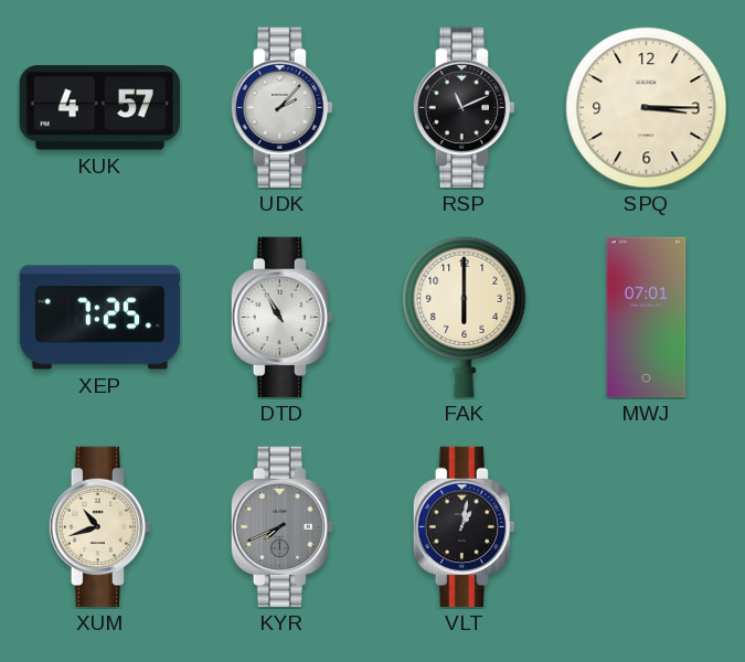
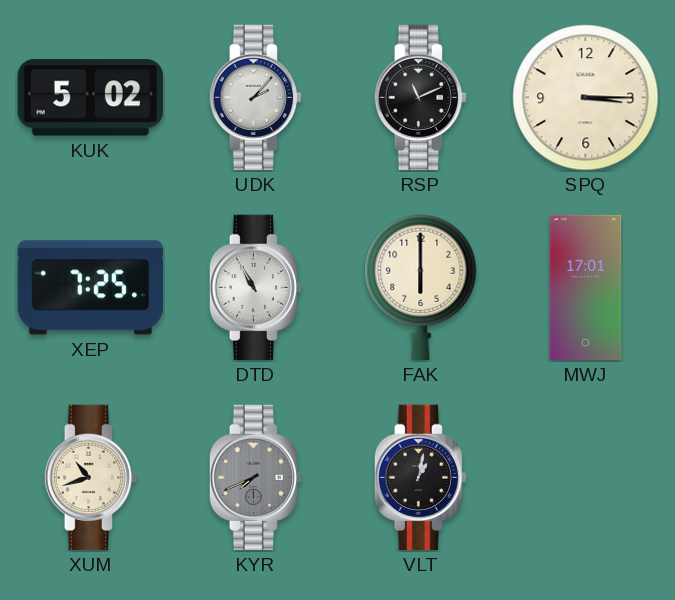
KUK: 4:57 -> 5:02 (90, 98)
MWJ: 07:01 -> 17:01 (586, 288)
